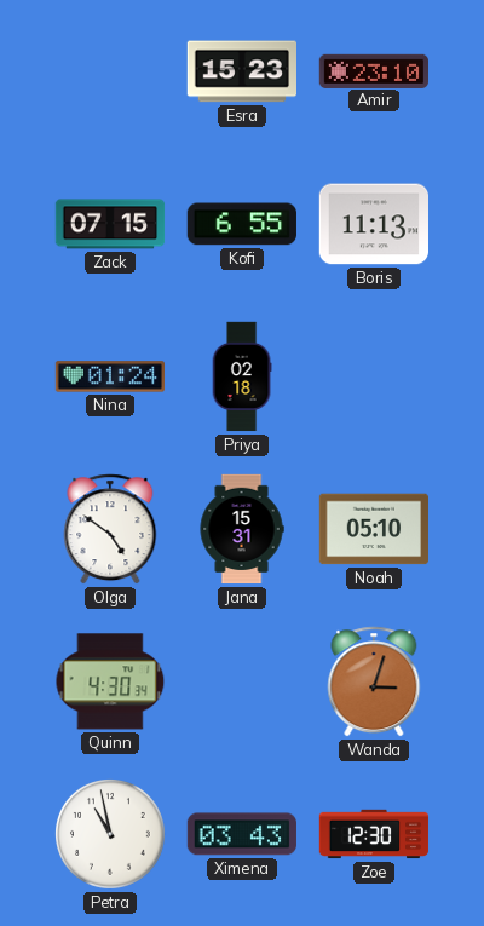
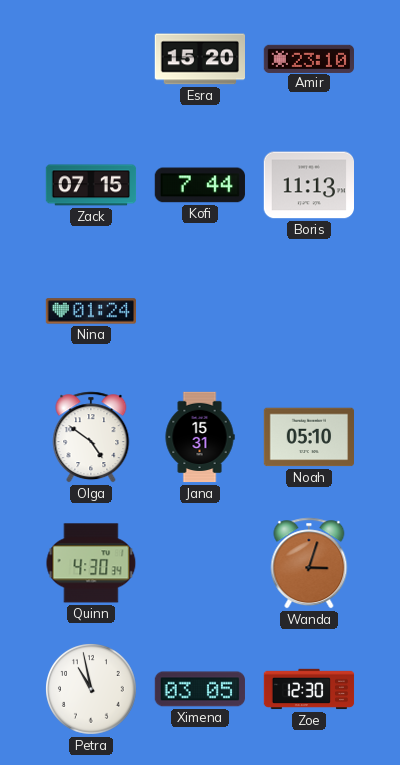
Esra: 15:23 -> 15:20 (199, 59)
Kofi: 6:55 -> 7:44 (200, 185)
Priya: 02:18 -> none (242, 376)
Ximena: 03:43 -> 03:05 (200, 689)
